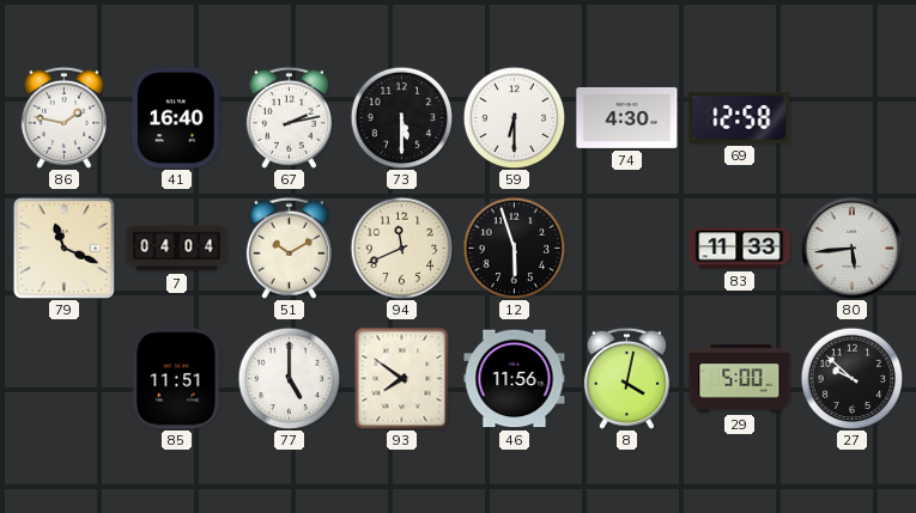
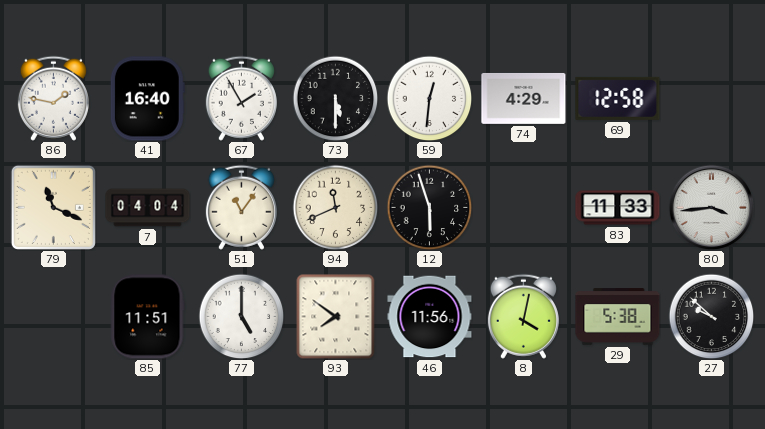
67: 2:13 -> 1:55 (241, 98)
59: 6:30 -> 12:31 (429, 98)
74: 4:30 -> 4:29 (524, 98)
51: 10:10 -> 11:06 (241, 207)
80: 5:44 -> 3:44 (711, 207)
29: 5:00 -> 5:38 (618, 317)
